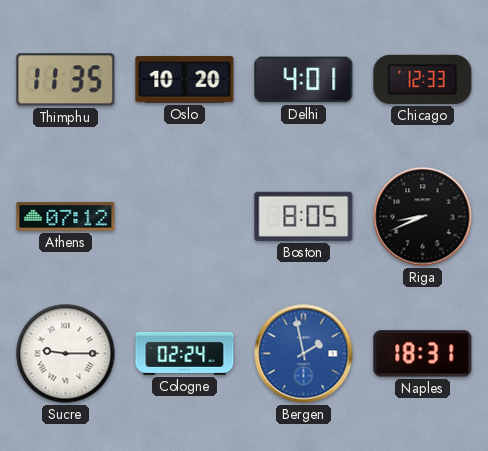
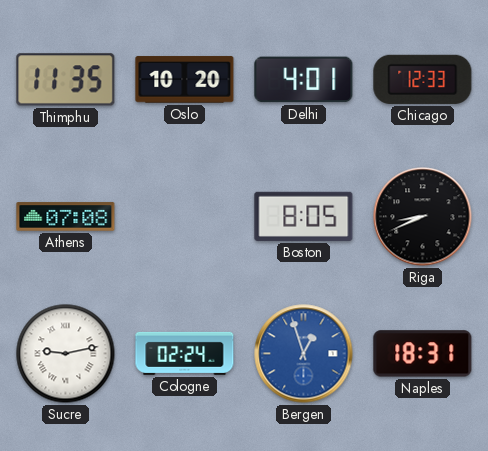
Athens: 07:12 -> 07:08 (66, 217)
Sucre: 9:15 -> 9:13 (66, 354)
Bergen: 1:58 -> 12:57 (304, 354)
